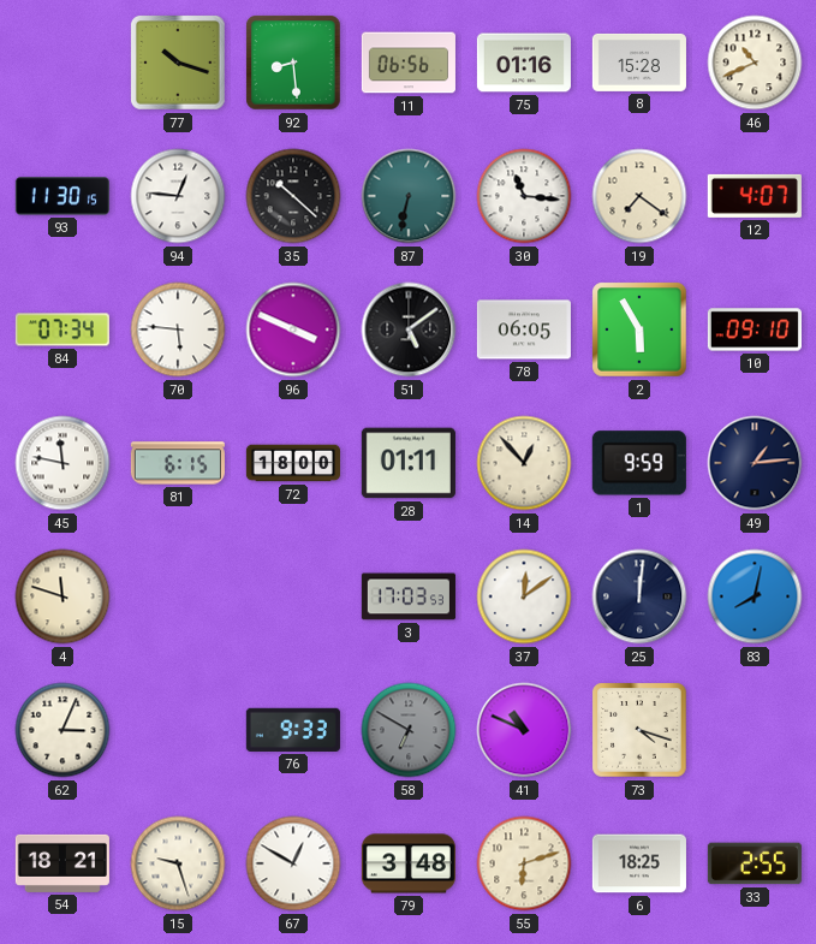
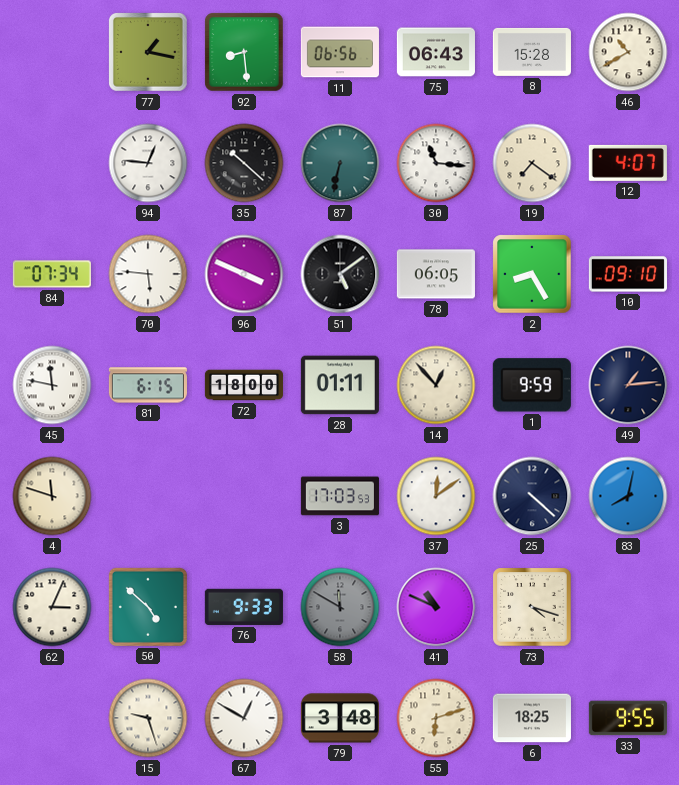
77: 10:18 -> 1:17 (149, 53)
75: 01:16 -> 06:43 (436, 52)
46: 10:41 -> 10:40 (628, 52)
93: 11:30 -> none (62, 196)
2: 5:55 -> 8:25 (532, 274)
25: 12:01 -> 4:22 (532, 496)
50: none -> 4:52 (148, 607)
58: 6:50 -> 11:50 (340, 607)
54: 18:21 -> none (62, 863)
33: 2:55 -> 9:55 (628, 718)
